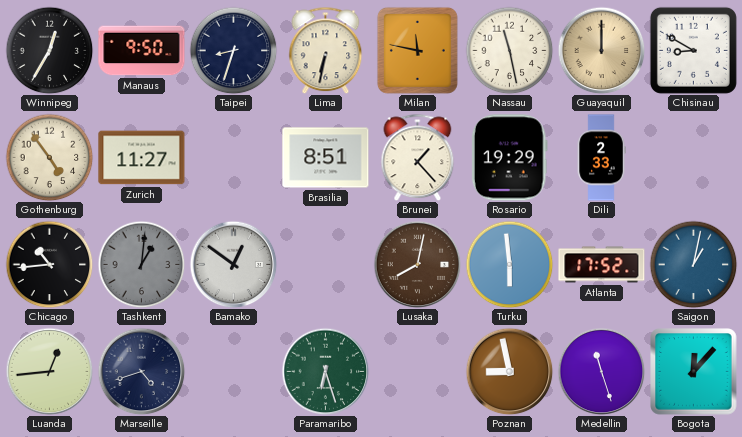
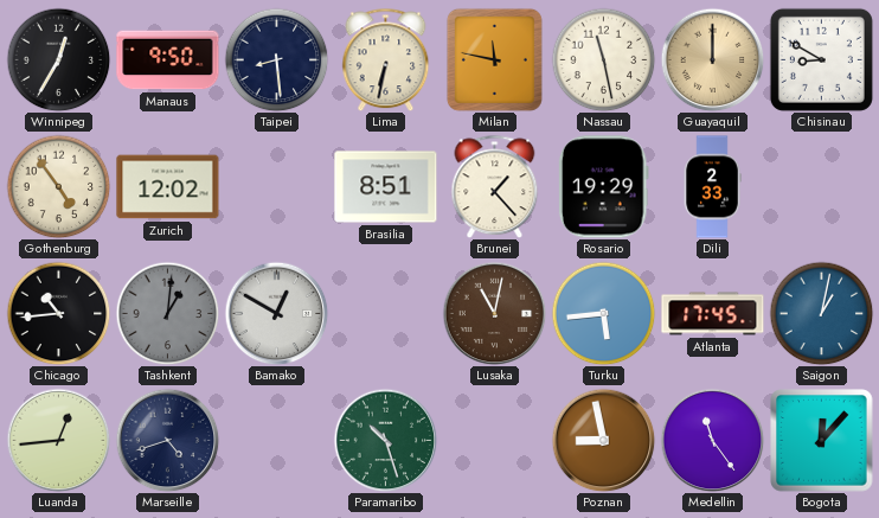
Taipei: 8:33 -> 8:29 (276, 59)
Zurich: 11:27 -> 12:02 (168, 187)
Bamako: 12:51 -> 12:50 (276, 313)
Lusaka: 8:02 -> 11:02 (494, 313)
Turku: 5:59 -> 5:44 (603, 313)
Atlanta: 17:52 -> 17:45 (713, 314)
Paramaribo: 6:27 -> 10:27 (385, 440)
Medellin: 11:27 -> 11:24 (712, 440)
